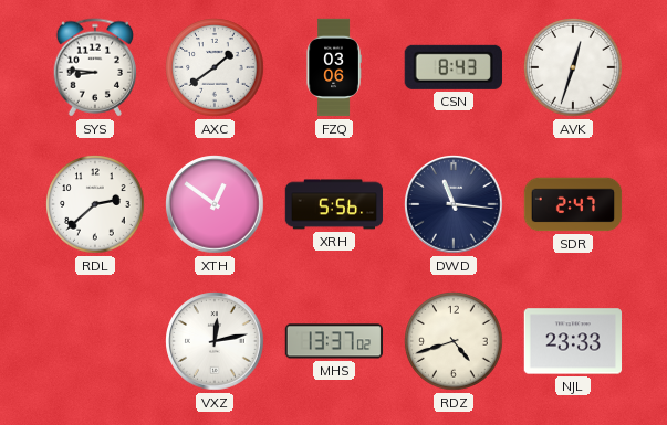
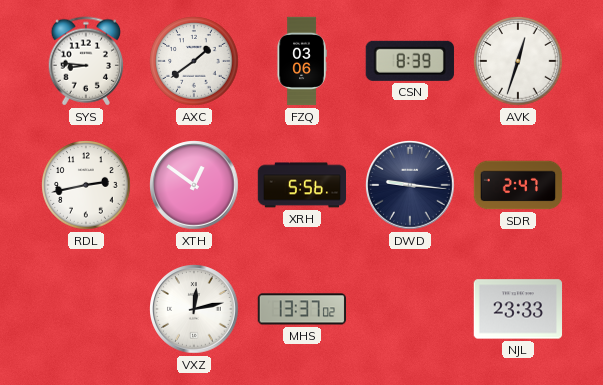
CSN: 8:43 -> 8:39 (410, 61)
RDL: 2:38 -> 2:43 (86, 185)
DWD: 11:16 -> 9:16 (410, 185)
RDZ: 4:42 -> none (454, 341)
